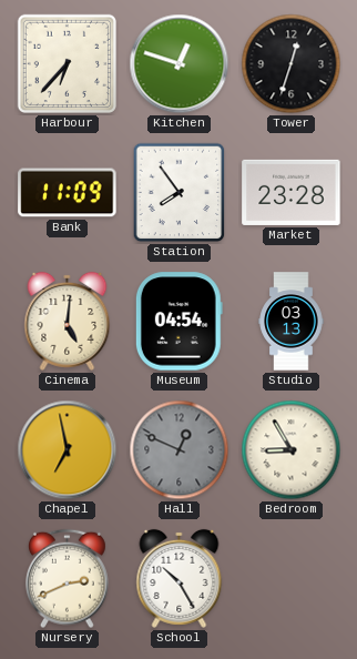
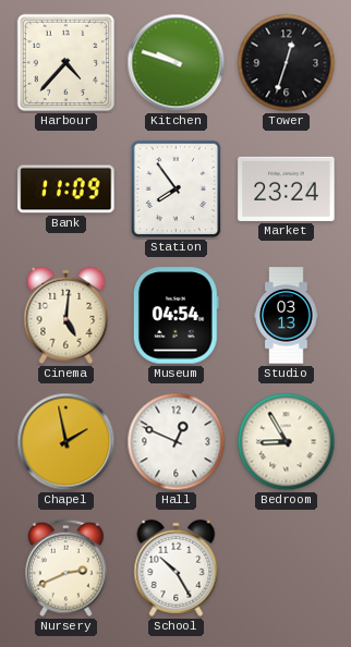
Harbour: 6:37 -> 4:37 (65, 62)
Kitchen: 12:48 -> 9:48 (177, 63)
Market: 23:28 -> 23:24 (287, 188)
Chapel: 6:58 -> 1:58 (66, 442)
Hall dial: grey -> white (177, 442)
